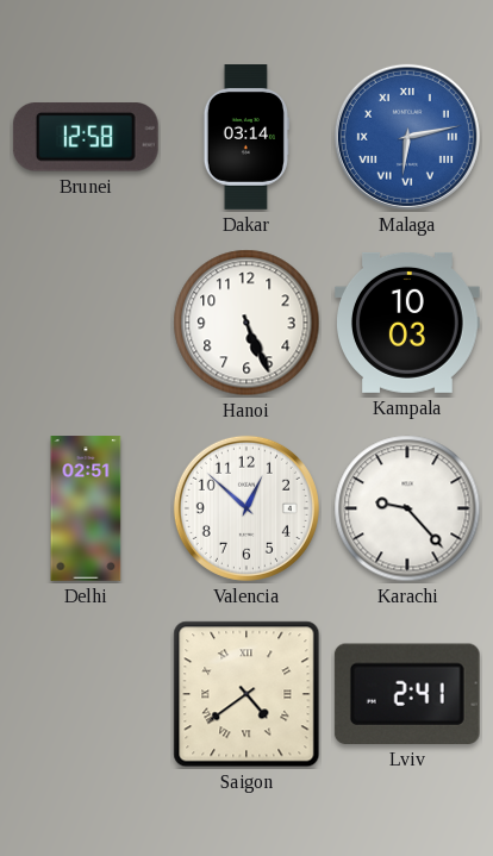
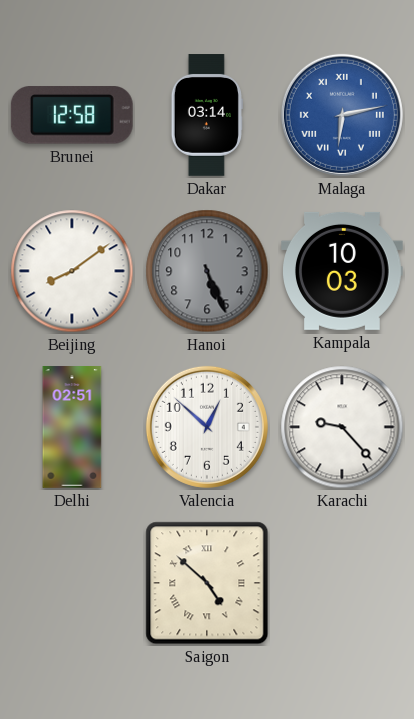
Beijing: none -> 8:09 (72, 271)
Hanoi dial: white -> grey (207, 271)
Saigon: 4:39 -> 4:52 (207, 583)
Lviv: 2:41 -> none (407, 694)
